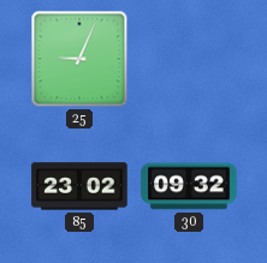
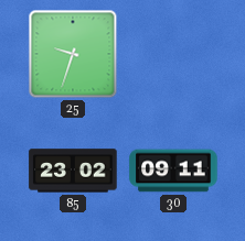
25: 9:04 -> 9:33 (73, 54)
30: 09:32 -> 09:11 (173, 171)
